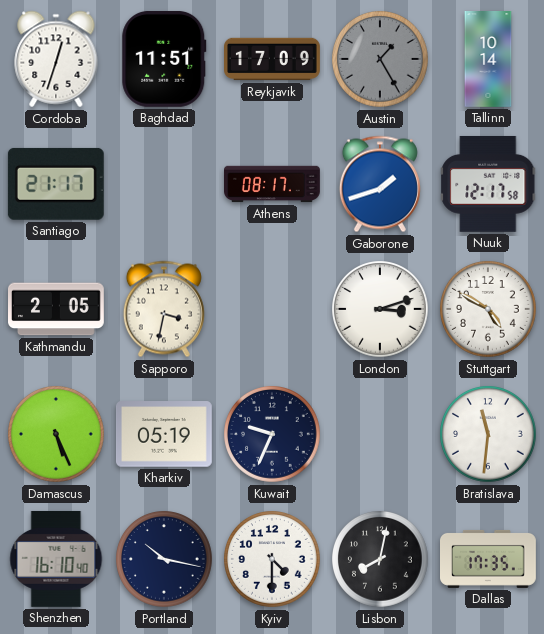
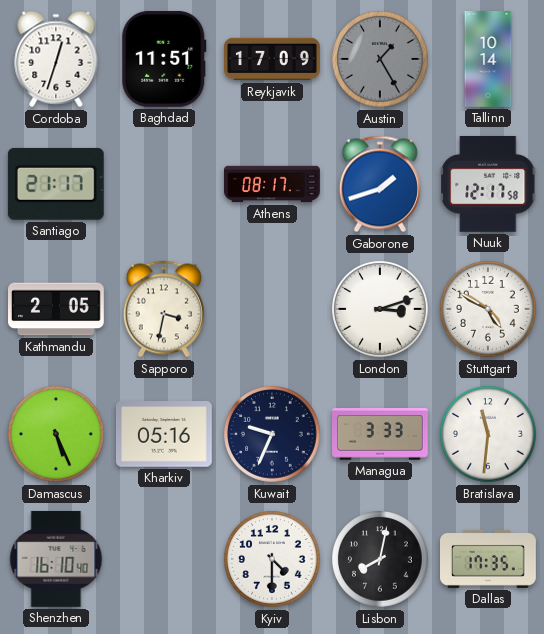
Kharkiv: 05:19 -> 05:16 (164, 434)
Managua: none -> 3:33 (381, 434)
Portland: 10:17 -> none (165, 560)
